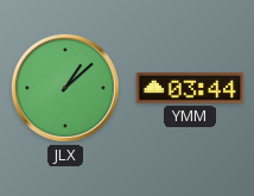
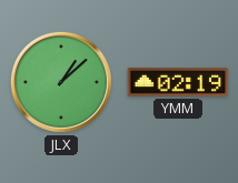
YMM: 03:44 -> 02:19 (178, 82)
